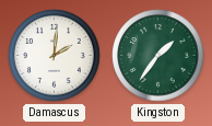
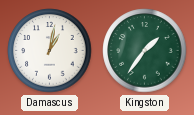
Damascus: 2:01 -> 1:02 (50, 51)
